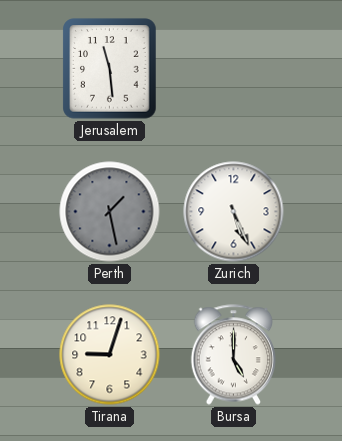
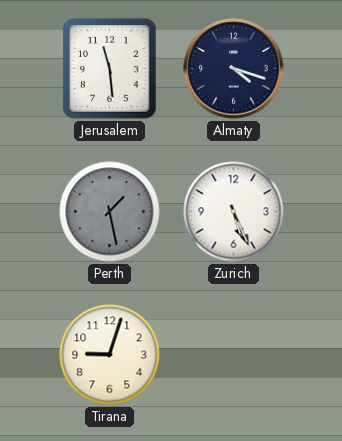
Almaty: none -> 4:18 (234, 69)
Bursa: 5:00 -> none (234, 355)
